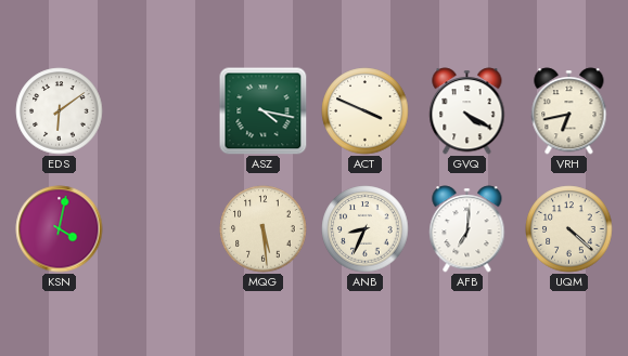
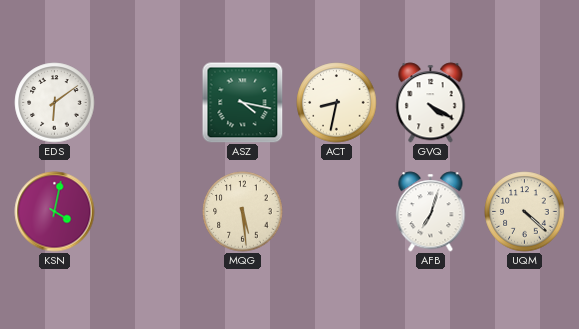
ACT: 3:49 -> 8:32 (337, 103)
VRH: 6:43 -> none (569, 111)
ANB: 8:34 -> none (366, 229)
AFB: 7:01 -> 7:03 (431, 212)
